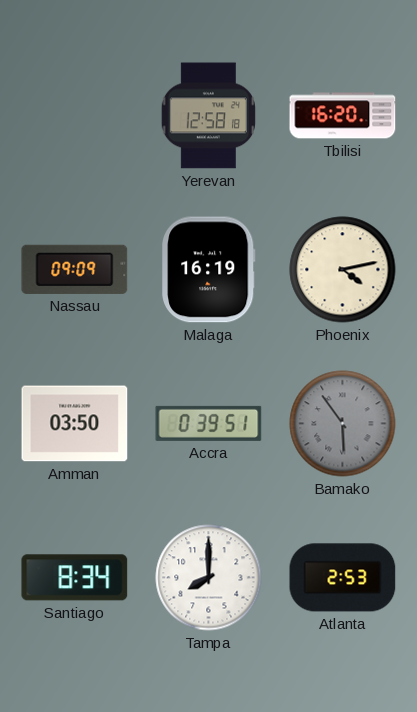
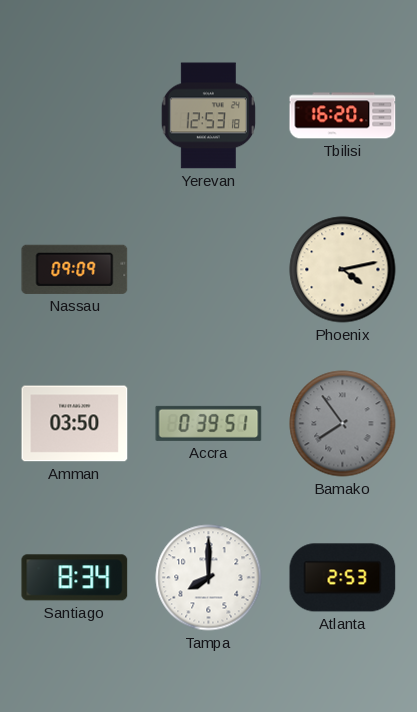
Yerevan: 12:58 -> 12:53 (208, 116)
Malaga: 16:19 -> none (209, 270)
Bamako: 5:54 -> 7:54 (343, 424)
